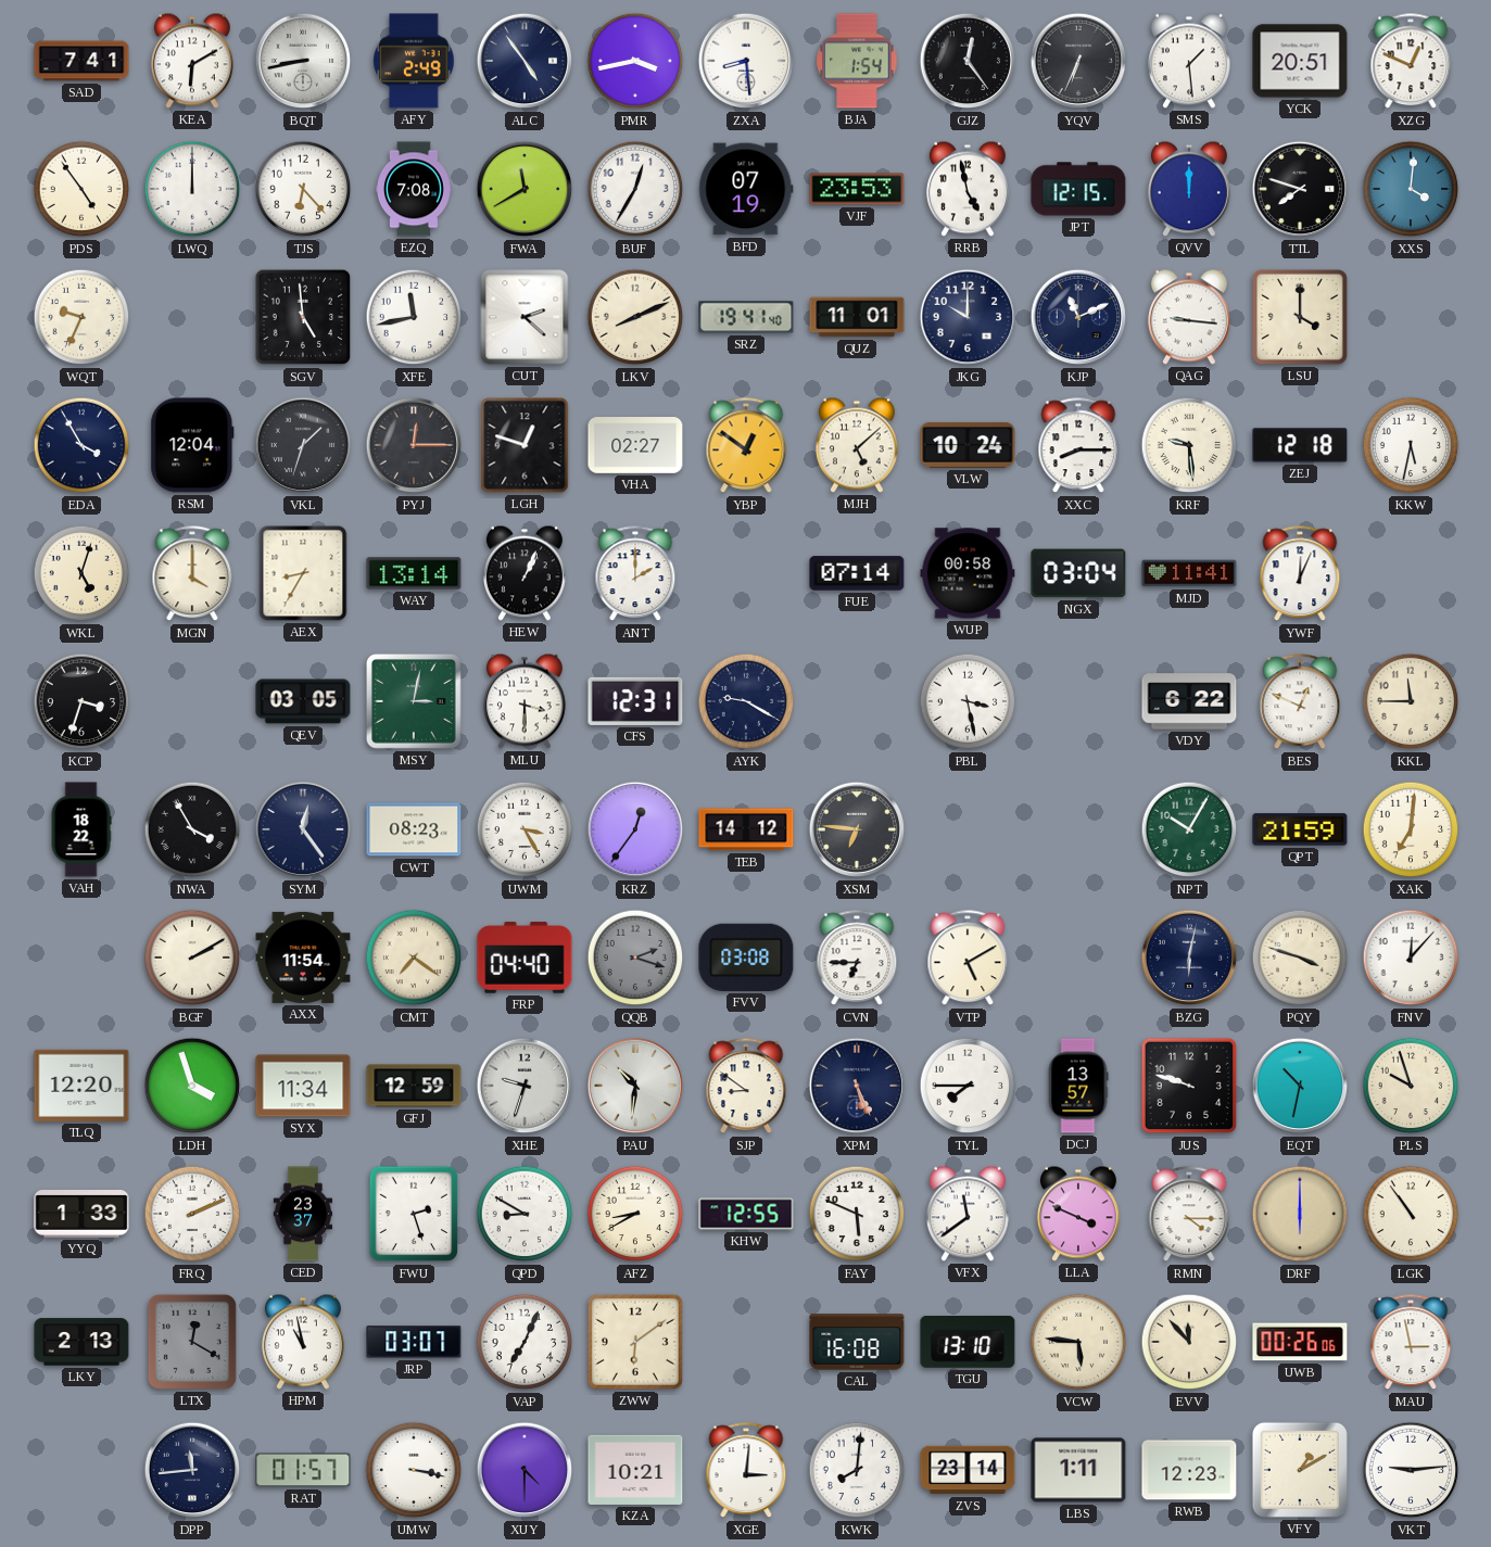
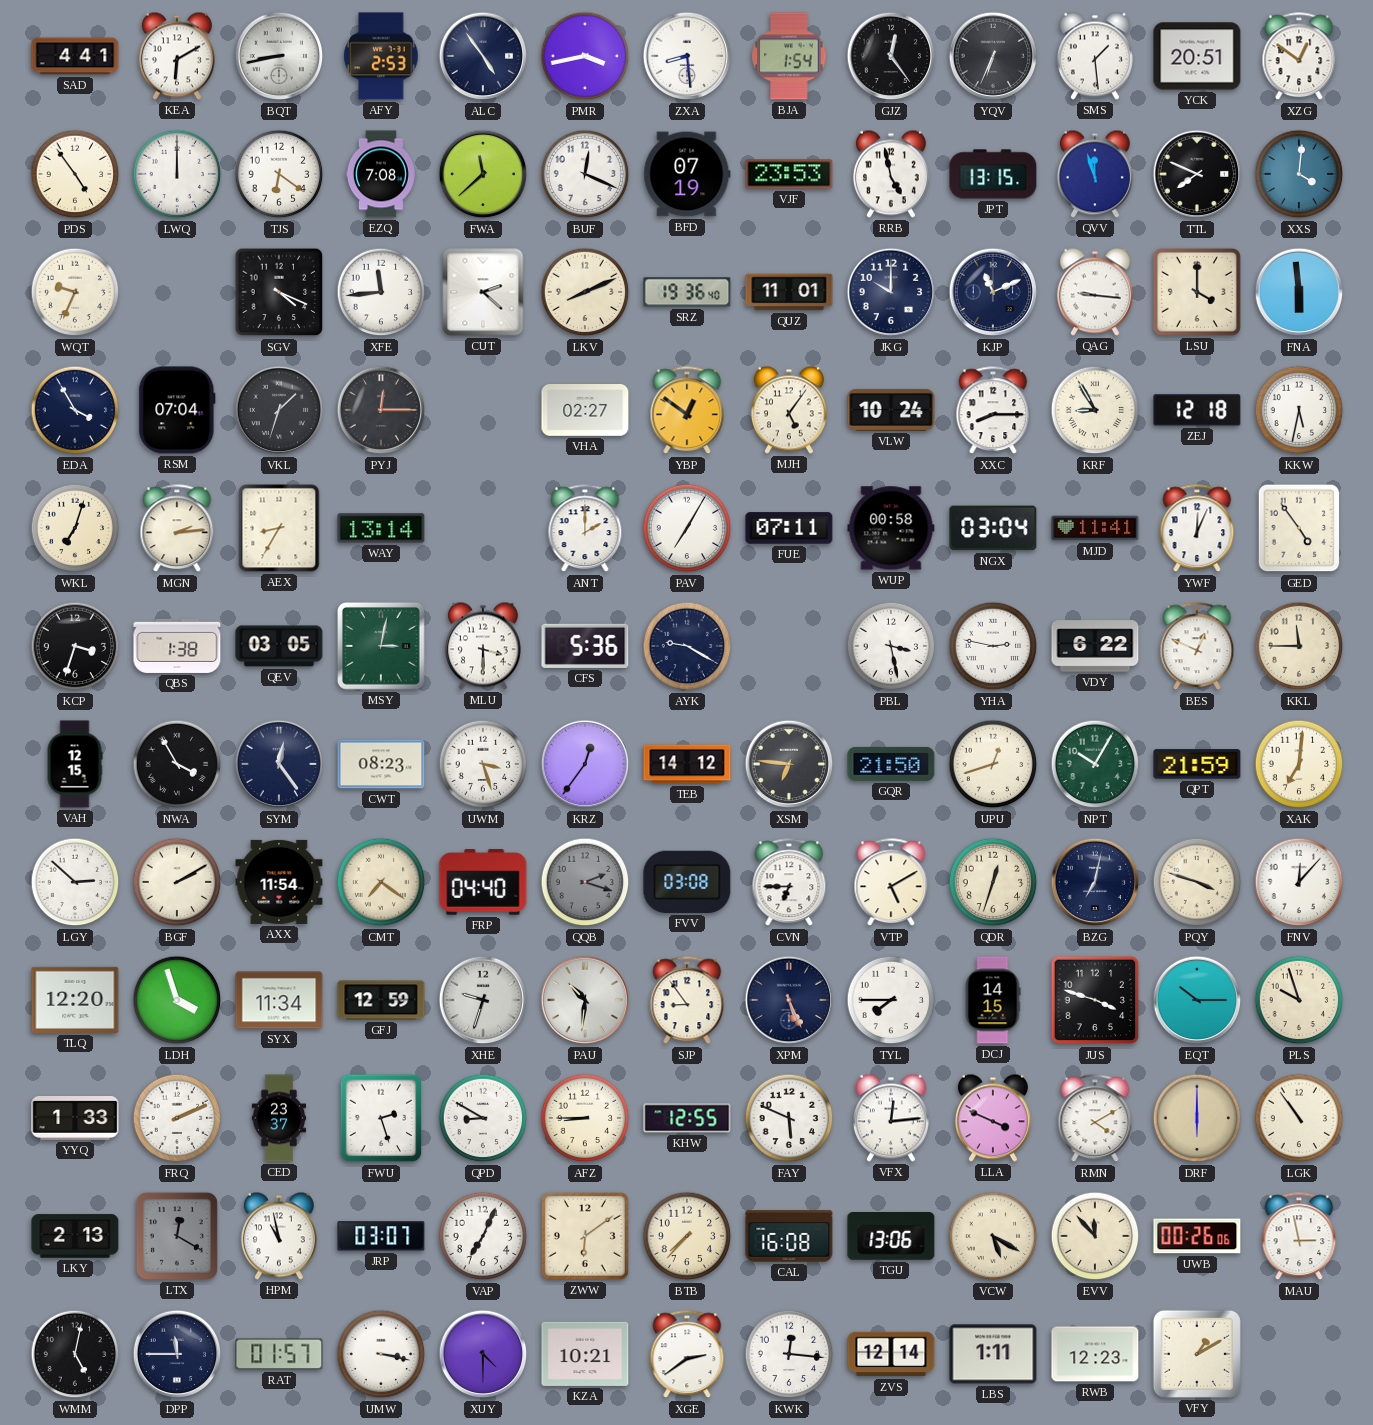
SAD: 7:41 -> 4:41 (75, 56)
AFY: 2:49 -> 2:53 (381, 56)
XZG: 12:49 -> 12:51 (1299, 57)
TJS: 6:23 -> 6:21 (279, 174)
FWA: 11:40 -> 11:38 (483, 174)
BUF: 12:35 -> 12:19 (585, 174)
JPT: 12:15 -> 13:15 (993, 174)
QVV: 12:00 -> 11:57 (1095, 174)
TTL: 7:48 -> 7:49 (1197, 174)
SGV: 4:59 -> 4:19 (279, 292)
XFE: 11:43 -> 11:44 (381, 292)
SRZ: 19:41 -> 19:36 (687, 292)
FNA: none -> 5:59 (1299, 292)
RSM: 12:04 -> 07:04 (177, 410)
LGH: 12:48 -> none (525, 445)
MJH: 5:08 -> 5:06 (789, 410)
KRF: 9:29 -> 8:55 (1095, 410)
WKL: 5:03 -> 7:03 (75, 528)
MGN: 4:00 -> 2:14 (177, 529)
HEW: 1:04 -> none (525, 573)
PAV: none -> 7:05 (687, 528)
FUE: 07:14 -> 07:11 (789, 528)
GED: none -> 4:54 (1299, 528)
QBS: none -> 1:38 (177, 646)
CFS: 12:31 -> 5:36 (585, 646)
YHA: none -> 2:47 (993, 646)
VAH: 18:22 -> 12:15 (75, 764)
UWM: 3:25 -> 3:27 (483, 764)
GQR: none -> 21:50 (891, 764)
UPU: none -> 12:42 (993, 764)
LGY: none -> 2:52 (75, 882)
QDR: none -> 12:33 (993, 882)
BZG: 6:02 -> 7:02 (1095, 882)
SJP: 8:51 -> 8:54 (687, 1001)
DCJ: 13:57 -> 14:15 (993, 1000)
JUS: 9:48 -> 3:48 (1095, 1000)
EQT: 10:32 -> 10:15 (1197, 1000)
AFZ: 8:40 -> 8:45 (585, 1118)
VFX: 11:39 -> 12:14 (891, 1118)
RMN: 4:15 -> 4:10 (1095, 1119)
BTB: none -> 7:37 (687, 1236)
TGU: 13:10 -> 13:06 (891, 1237)
VCW: 5:46 -> 5:20 (993, 1236)
WMM: none -> 5:02 (75, 1354)
DPP: 11:44 -> 11:45 (177, 1354)
XGE: 3:01 -> 2:39 (687, 1355)
KWK: 8:01 -> 12:16 (789, 1354)
ZVS: 23:14 -> 12:14 (891, 1354)
VKT: 9:14 -> none (1411, 1470)
